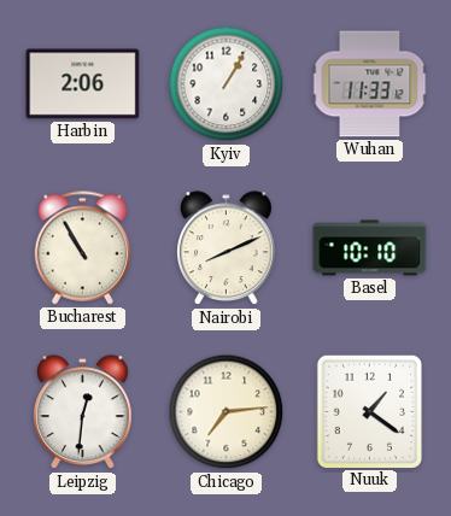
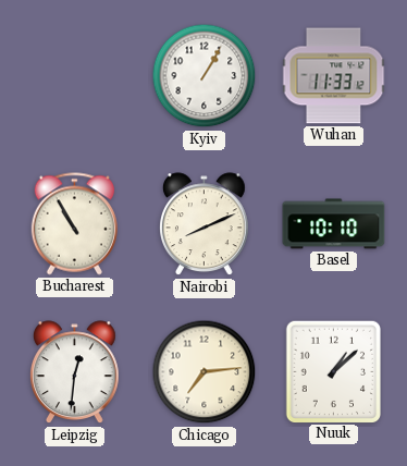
Harbin: 2:06 -> none (83, 84)
Nuuk: 1:21 -> 1:08 (333, 371)
